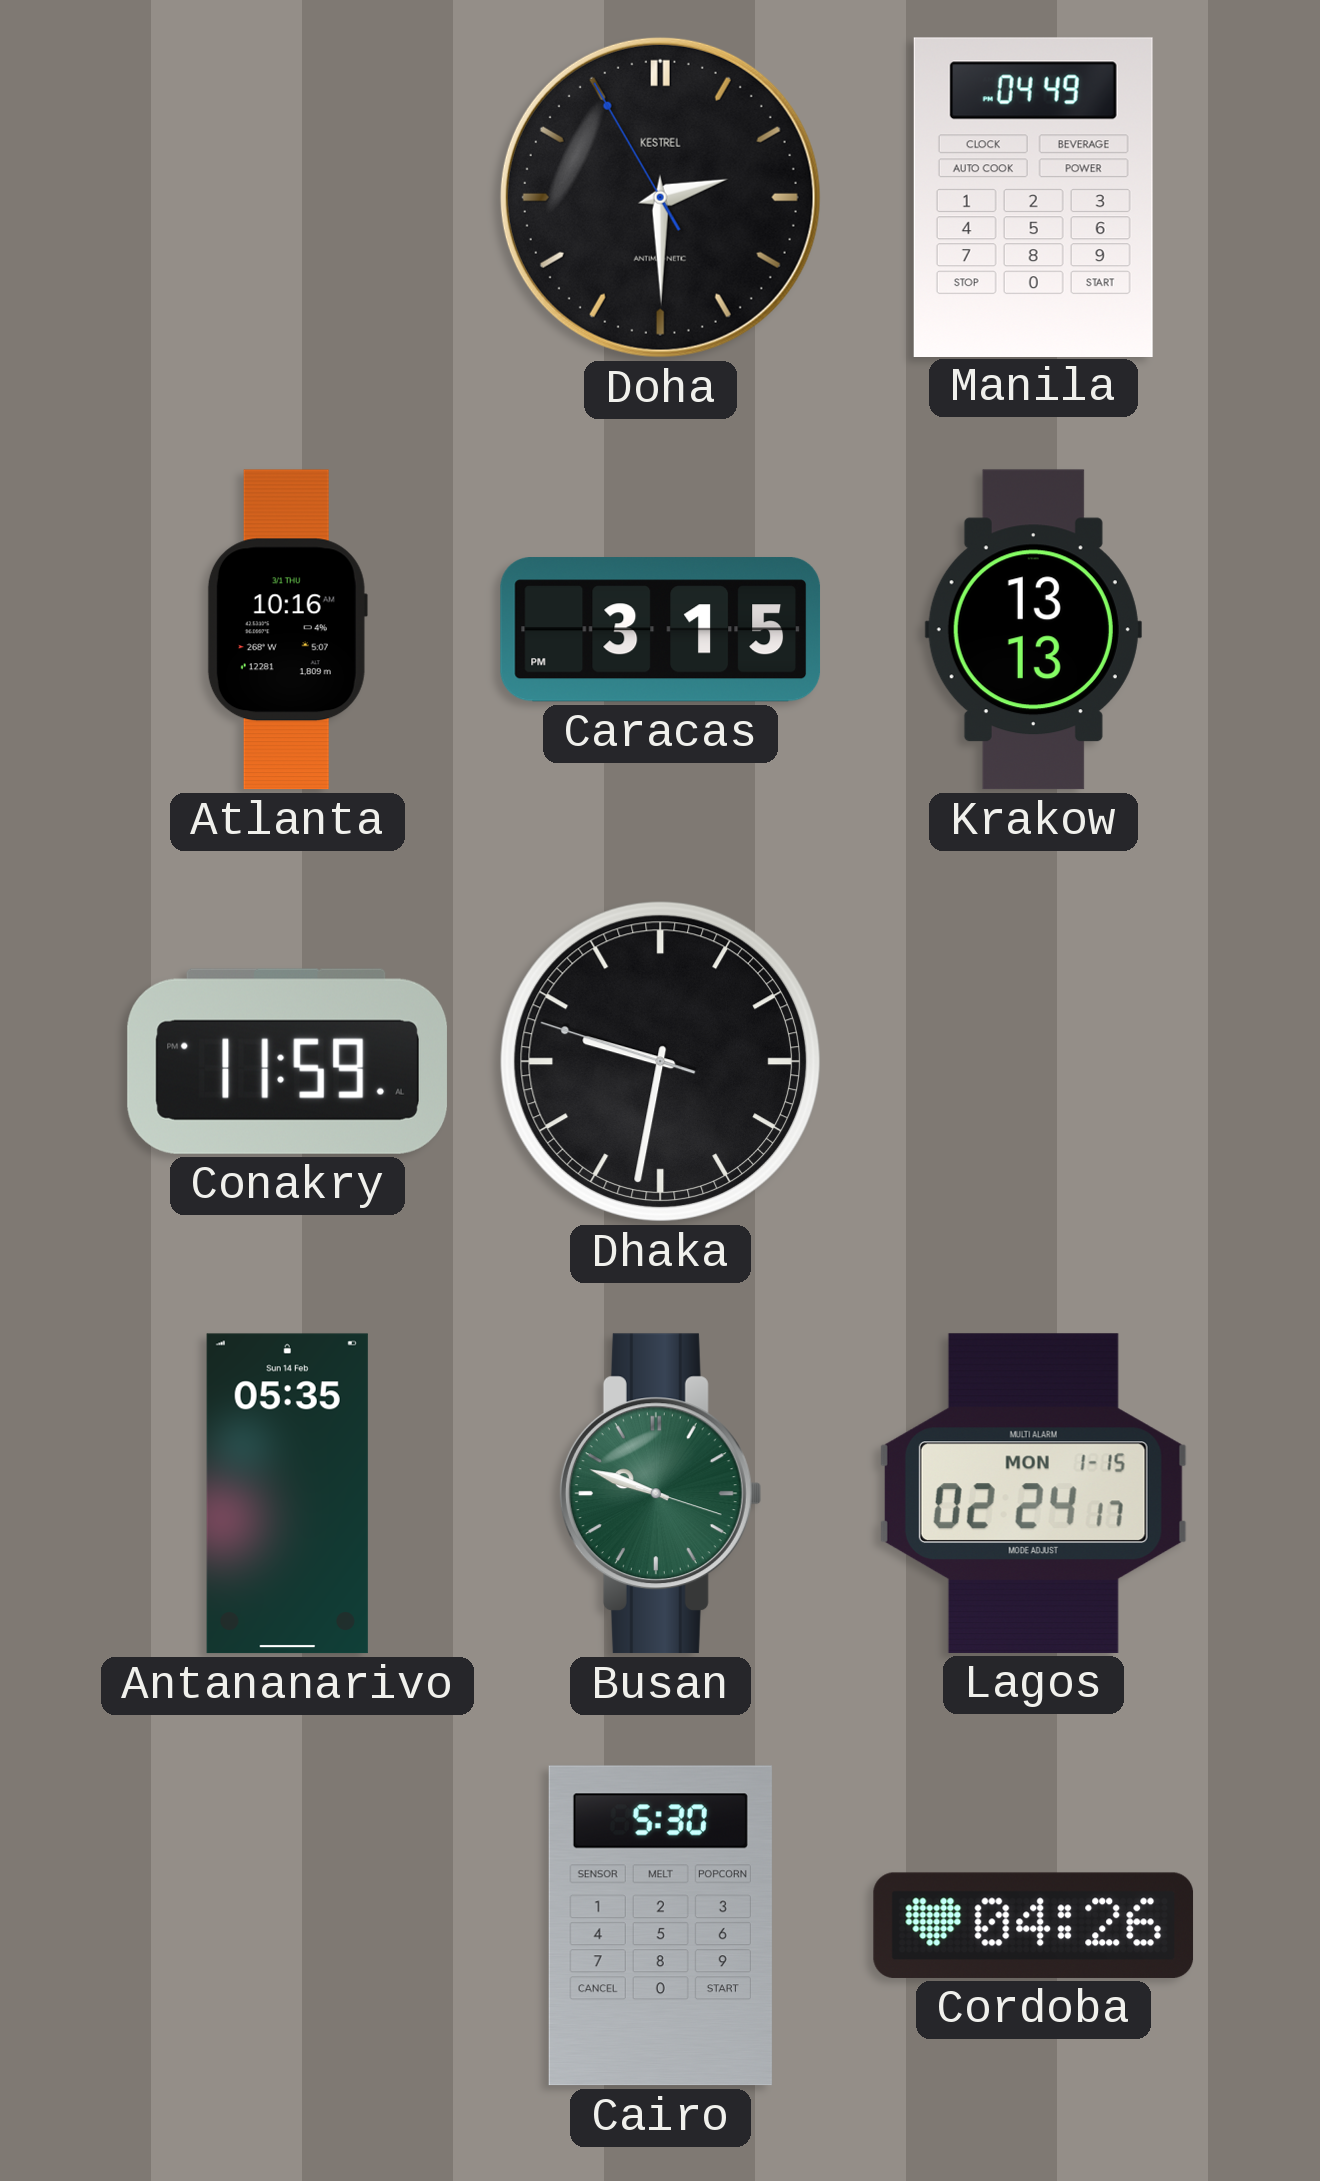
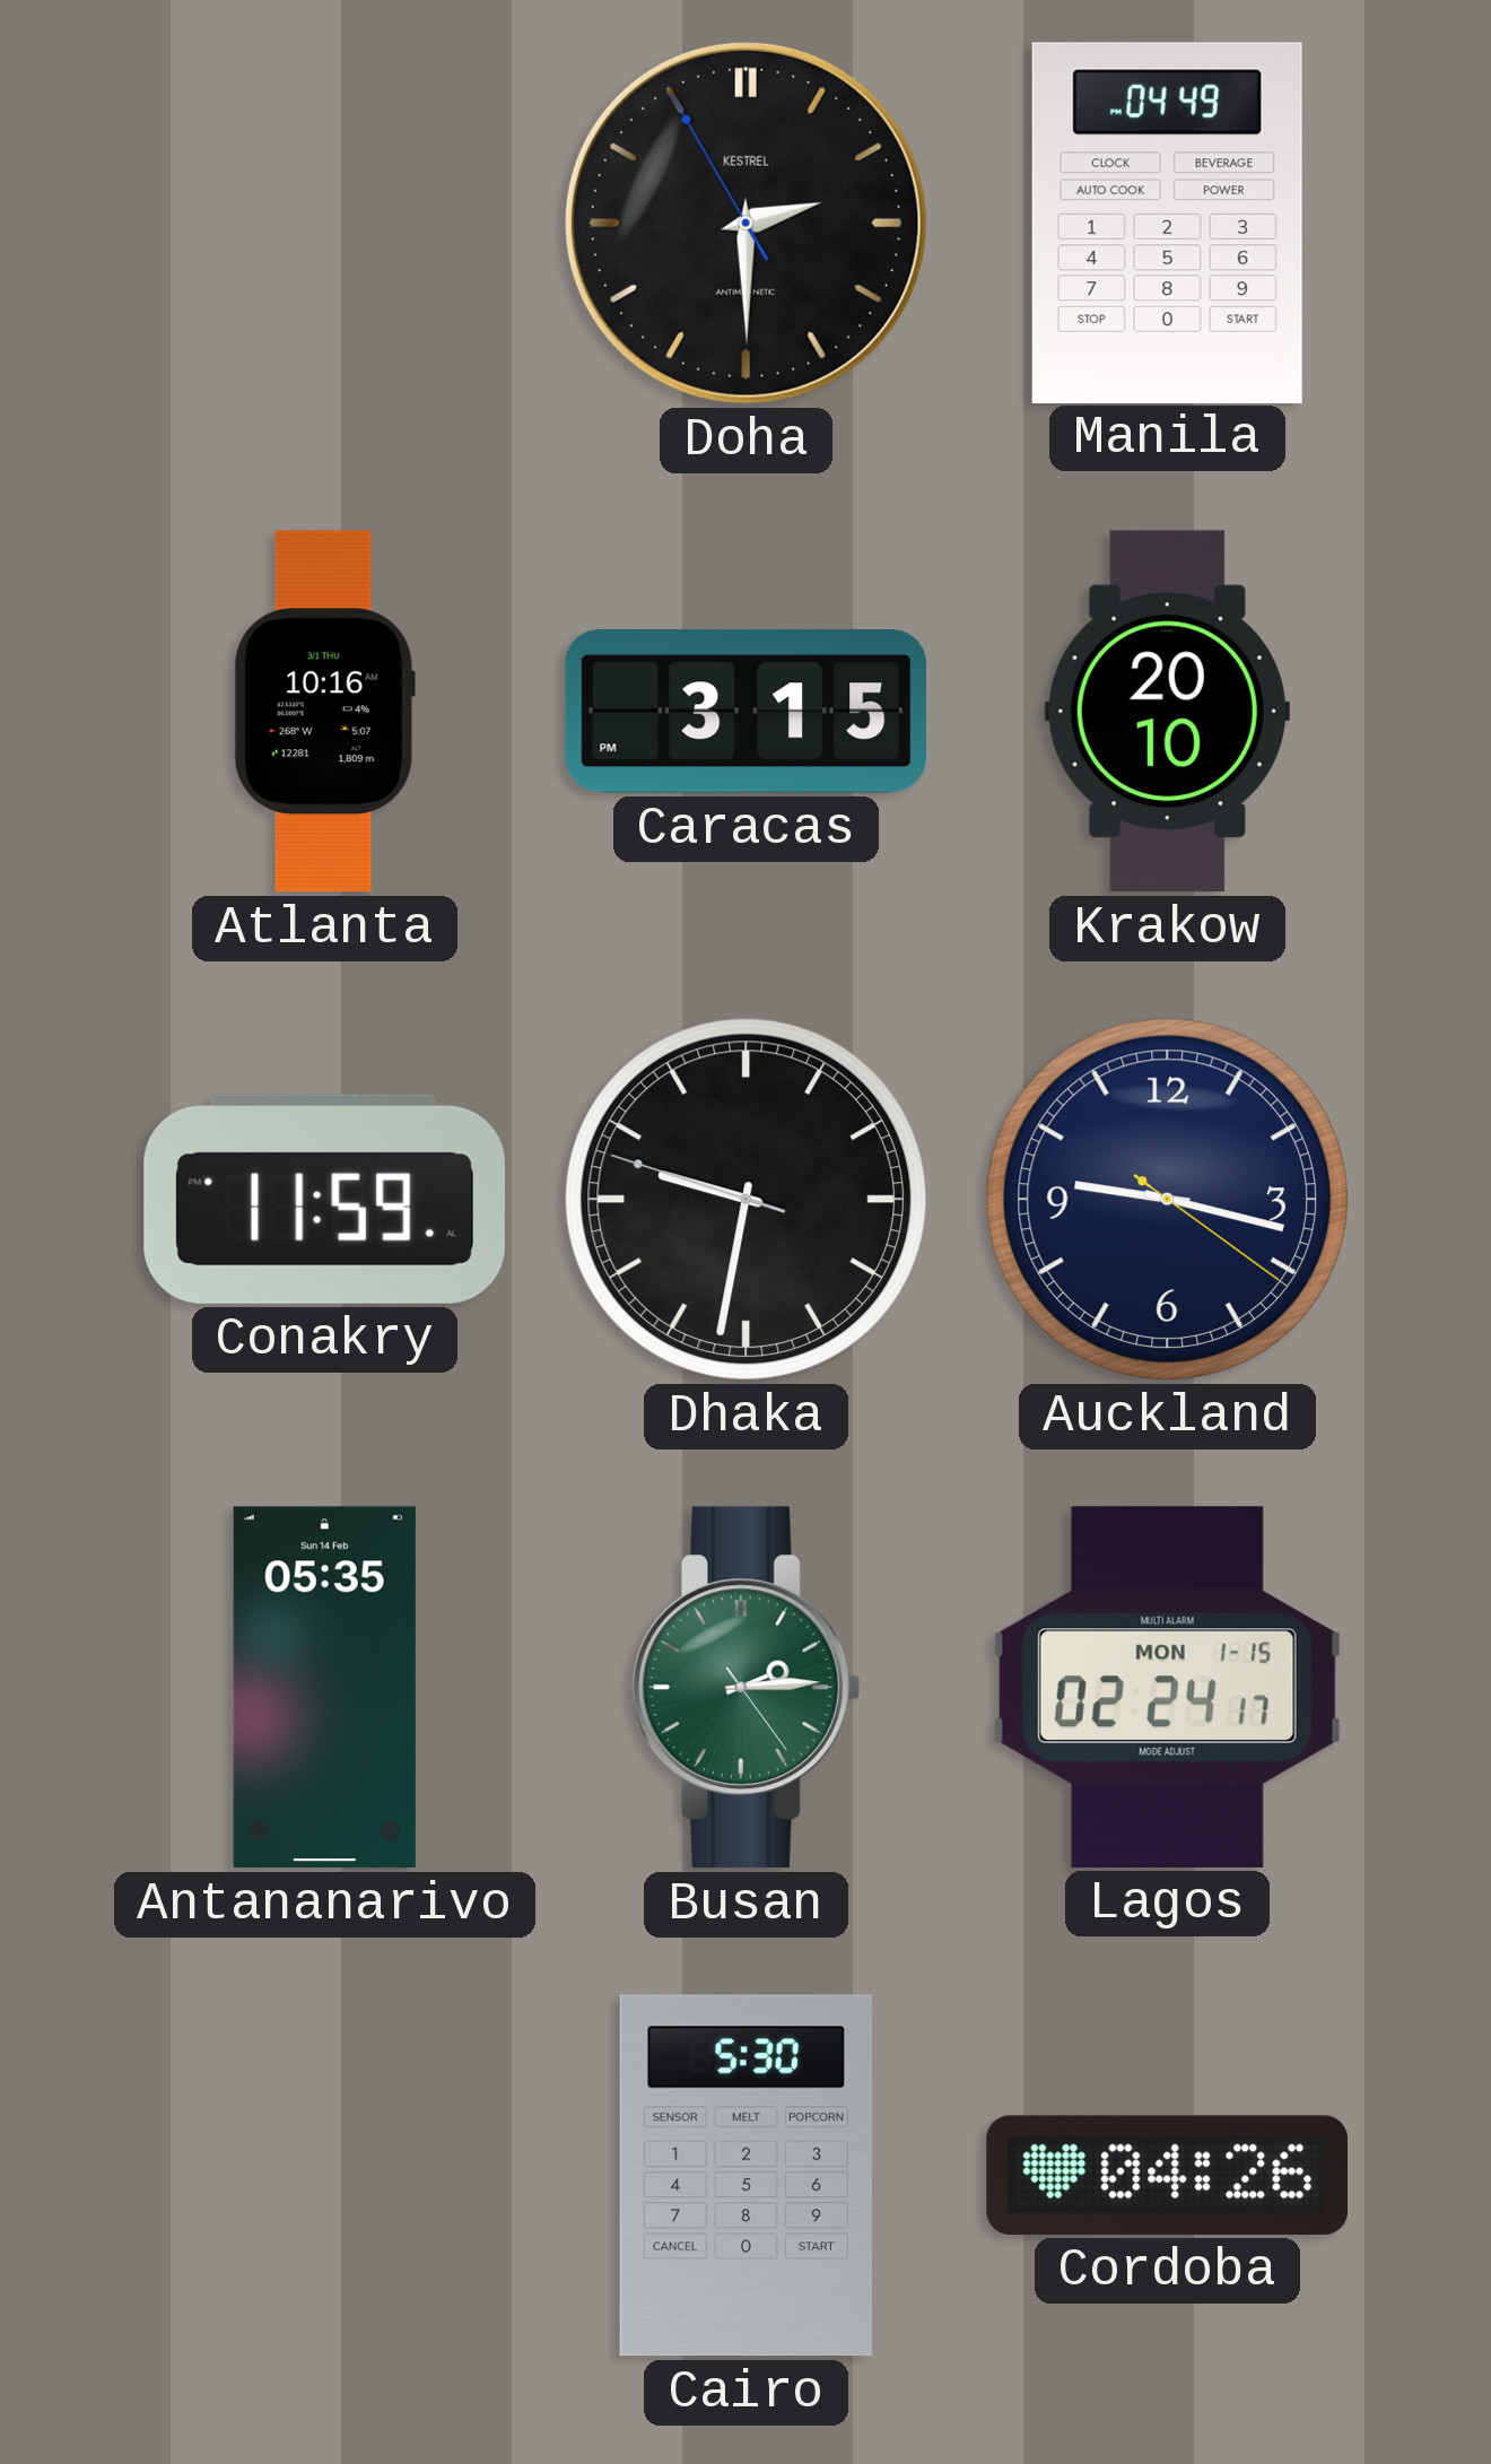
Krakow: 13:13 -> 20:10 (1167, 712)
Auckland: none -> 9:17 (1167, 1199)
Busan: 9:48 -> 2:14 (745, 1688)
